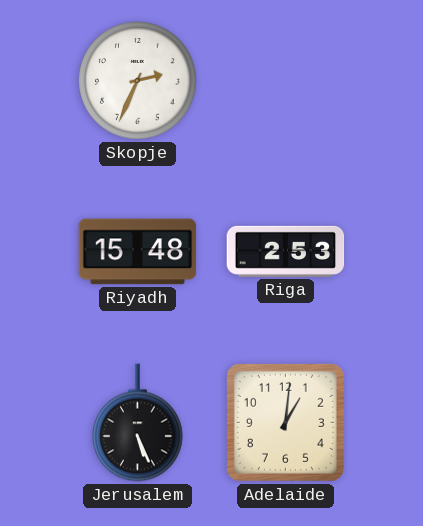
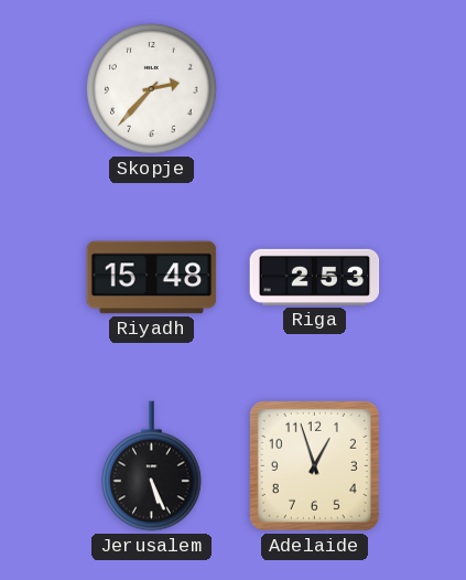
Skopje: 2:34 -> 2:37 (152, 89)
Adelaide: 1:01 -> 12:57 (314, 465)
